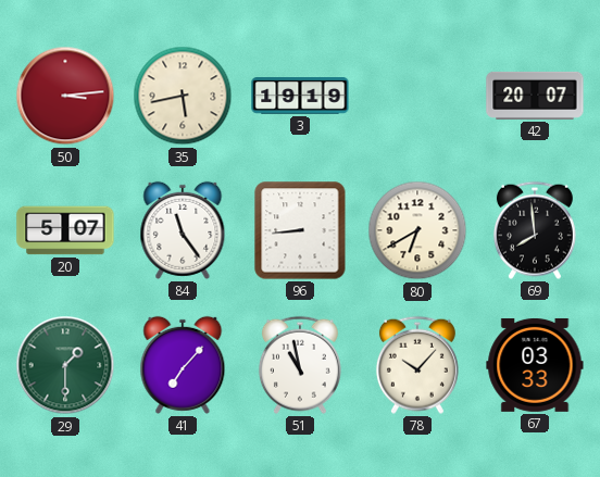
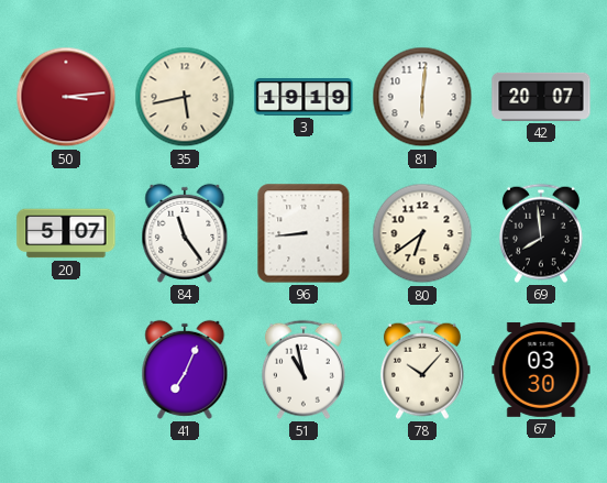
81: none -> 6:01 (422, 97)
80: 6:40 -> 6:39 (422, 233)
29: 1:30 -> none (65, 365)
41: 7:07 -> 7:04 (185, 370)
67: 03:33 -> 03:30 (541, 370)
